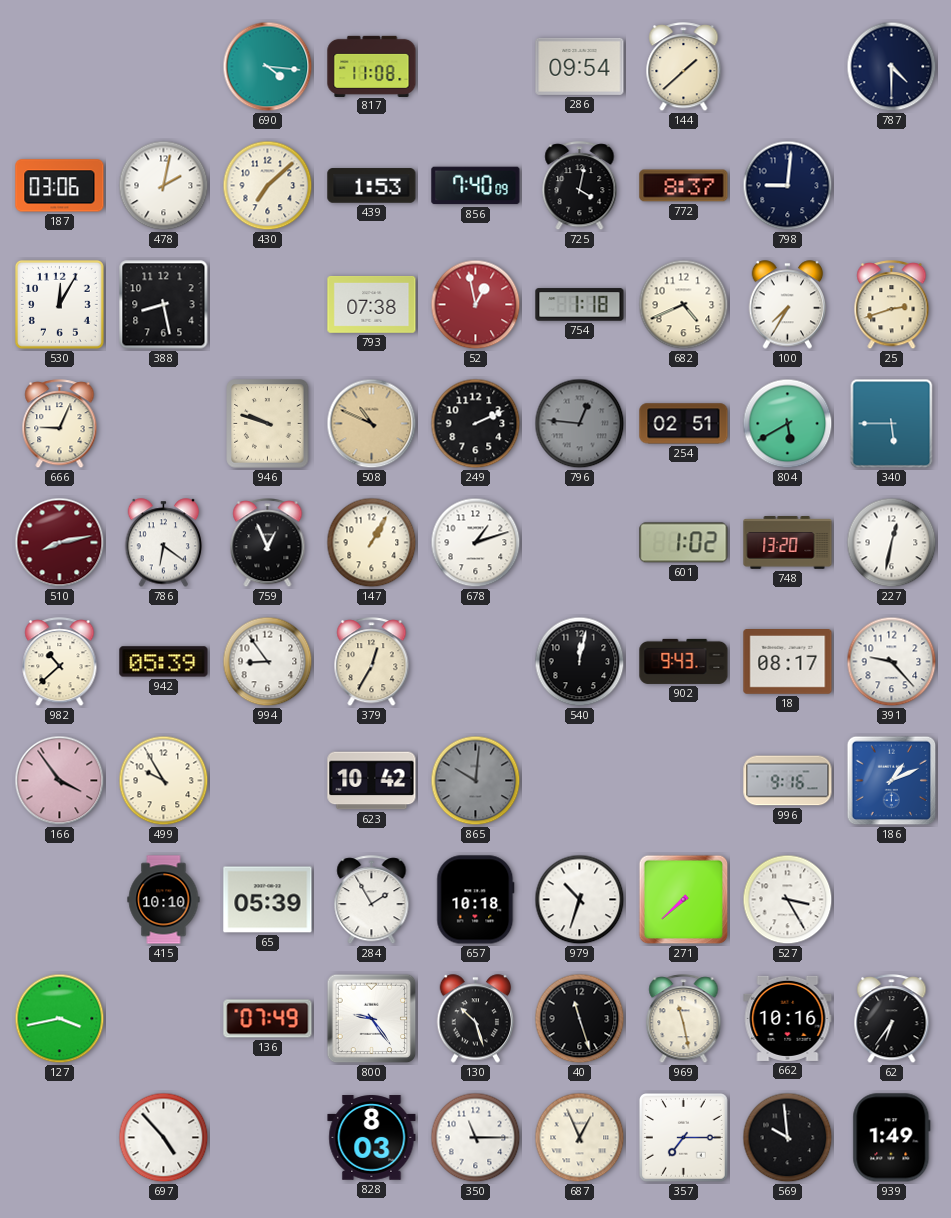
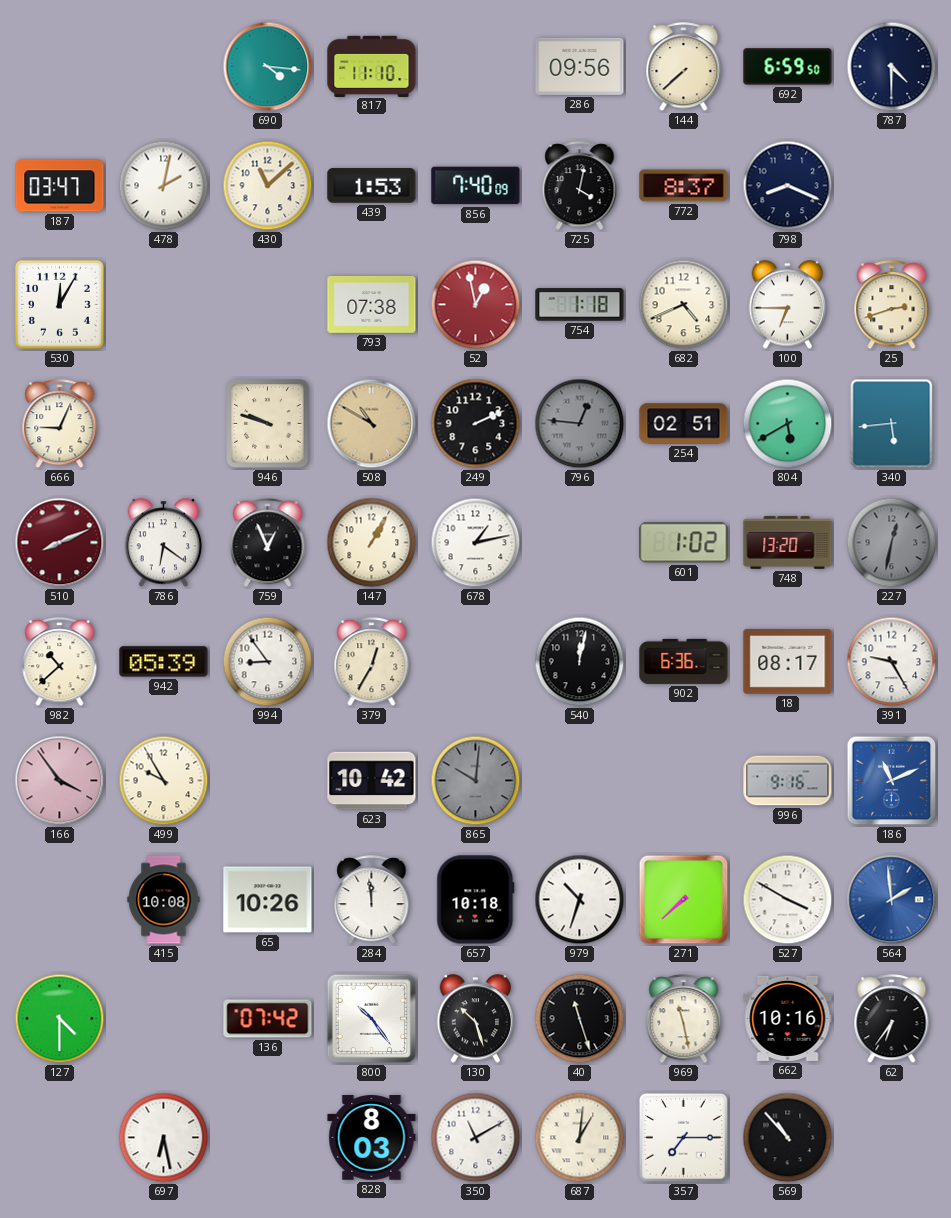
817: 11:08 -> 11:10 (372, 66)
286: 09:54 -> 09:56 (580, 66)
144: 1:38 -> 7:38 (684, 67)
692: none -> 6:59 (788, 67)
187: 03:06 -> 03:47 (60, 186)
430: 7:08 -> 11:08 (268, 186)
798: 9:01 -> 8:19 (788, 186)
388: 8:28 -> none (164, 305)
100: 7:35 -> 6:45 (788, 305)
508: 10:49 -> 10:50 (372, 424)
340: 5:45 -> 5:44 (892, 424)
510: 8:13 -> 8:11 (60, 543)
678: 1:12 -> 1:13 (476, 543)
227 dial: white -> grey (892, 543)
902: 9:43 -> 6:36 (684, 661)
391: 9:23 -> 9:25 (892, 662)
186: 1:11 -> 11:11 (892, 781)
415: 10:10 -> 10:08 (164, 900)
65: 05:39 -> 10:26 (268, 900)
284: 1:55 -> 11:59 (372, 900)
527: 3:25 -> 3:50 (788, 900)
564: none -> 1:59 (892, 900)
127: 3:43 -> 4:30 (60, 1019)
136: 07:49 -> 07:42 (268, 1019)
800: 9:24 -> 10:24 (372, 1019)
697: 4:53 -> 6:28 (164, 1138)
350: 11:15 -> 11:10 (476, 1138)
687: 12:56 -> 1:01 (580, 1138)
569: 9:59 -> 10:53 (788, 1138)
939: 1:49 -> none (892, 1138)
